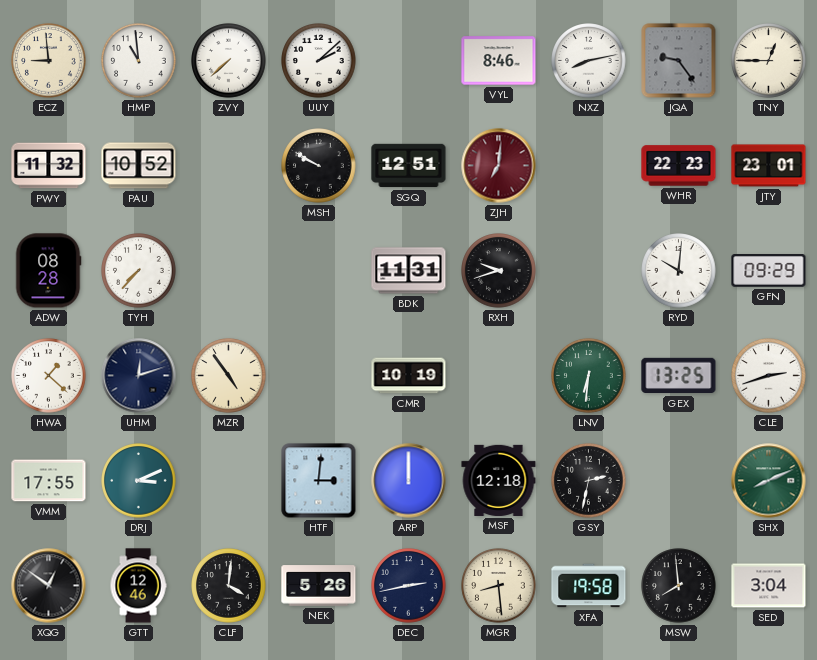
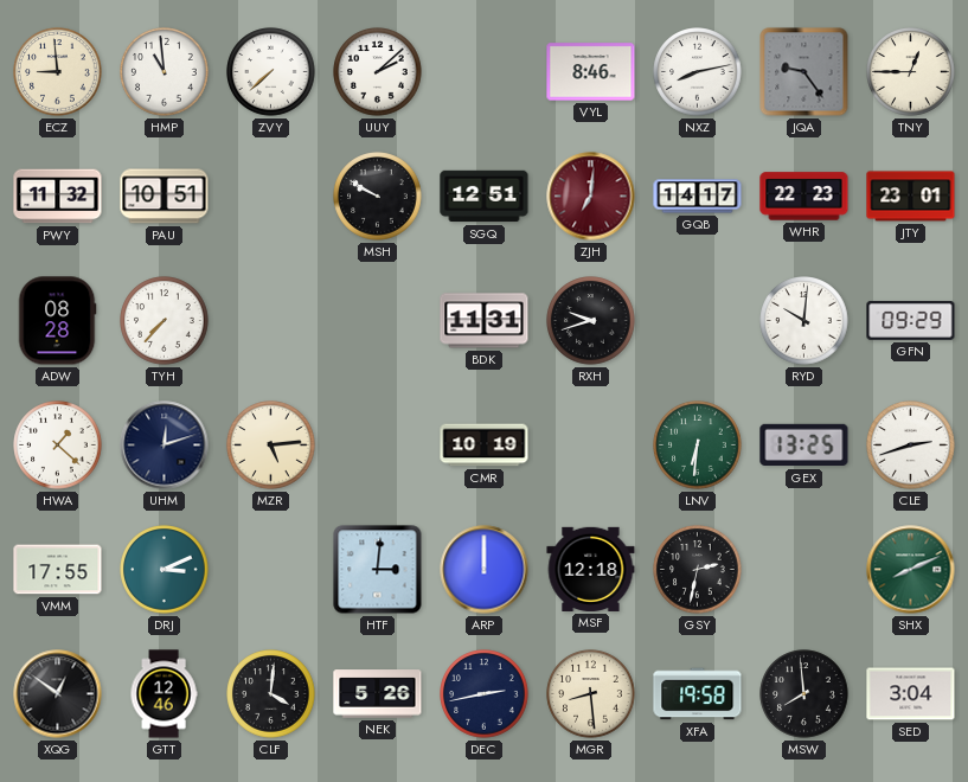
PAU: 10:52 -> 10:51 (165, 197)
GQB: none -> 14:17 (698, 197)
MZR: 4:54 -> 5:14 (271, 446)
